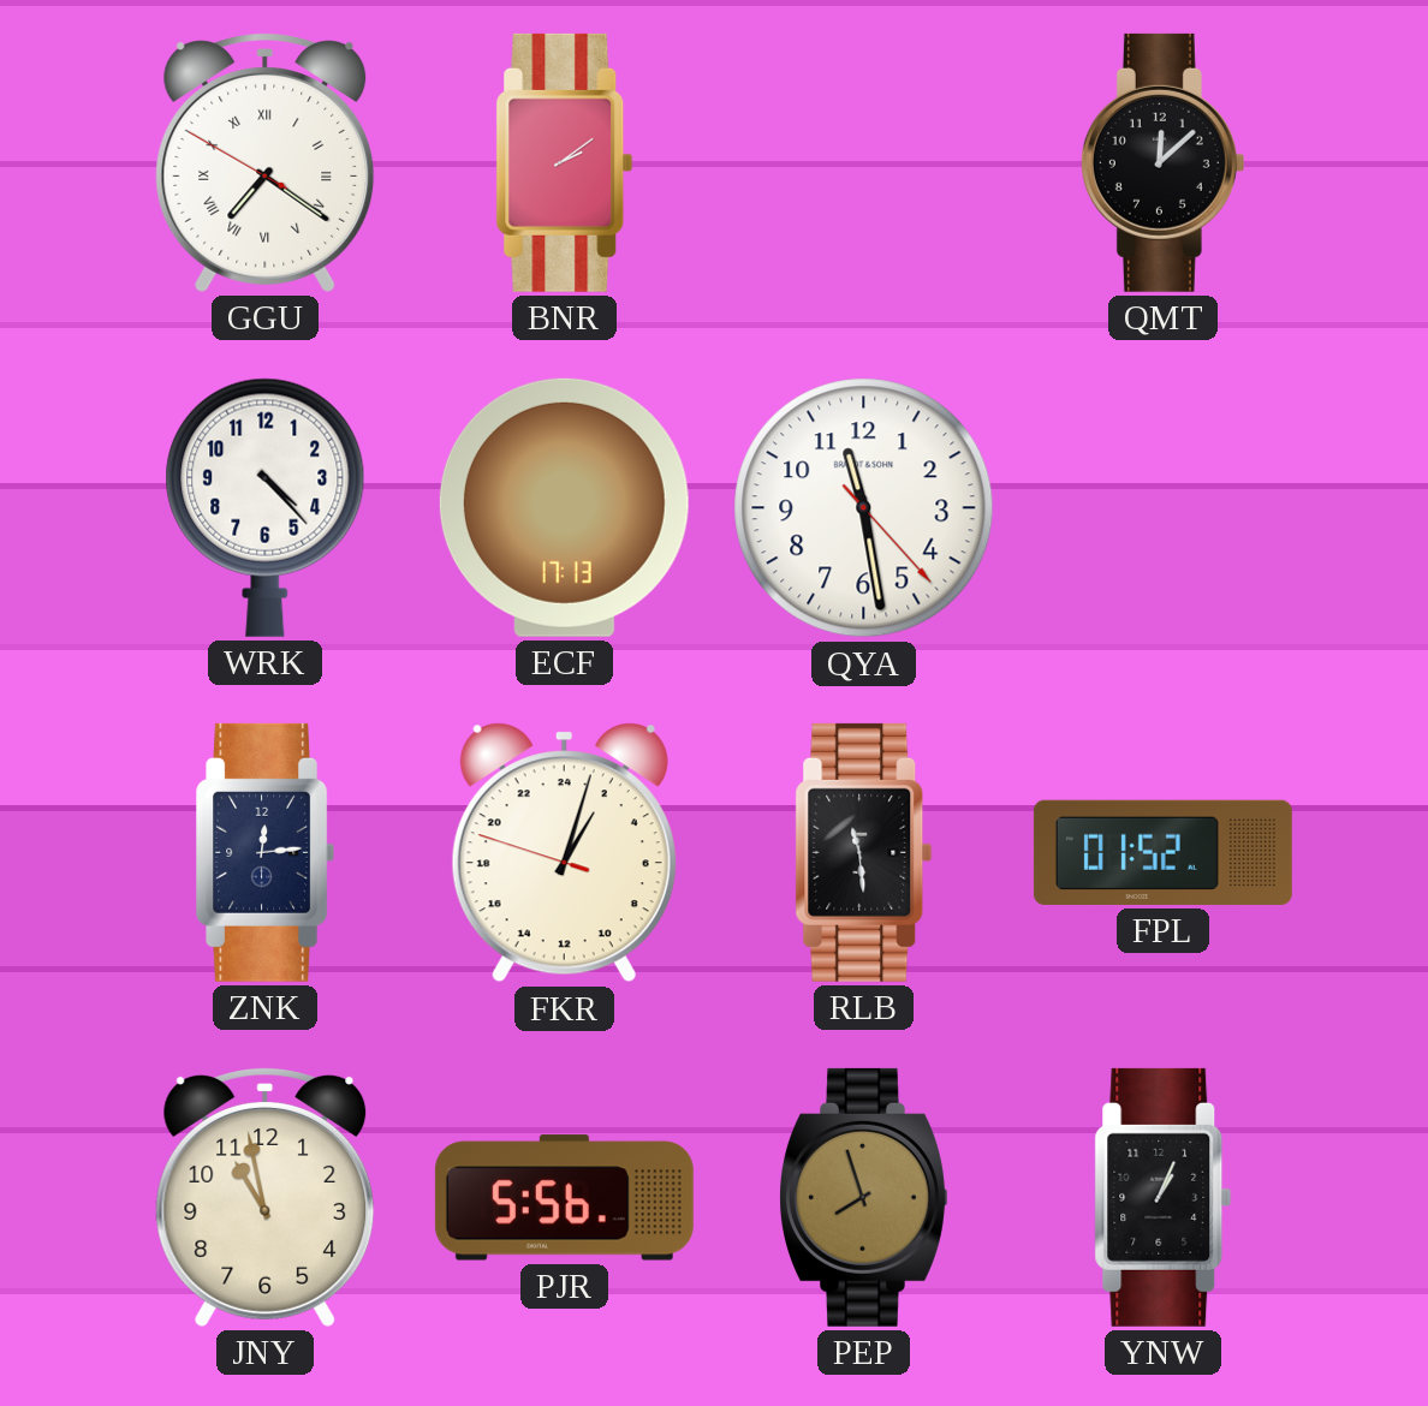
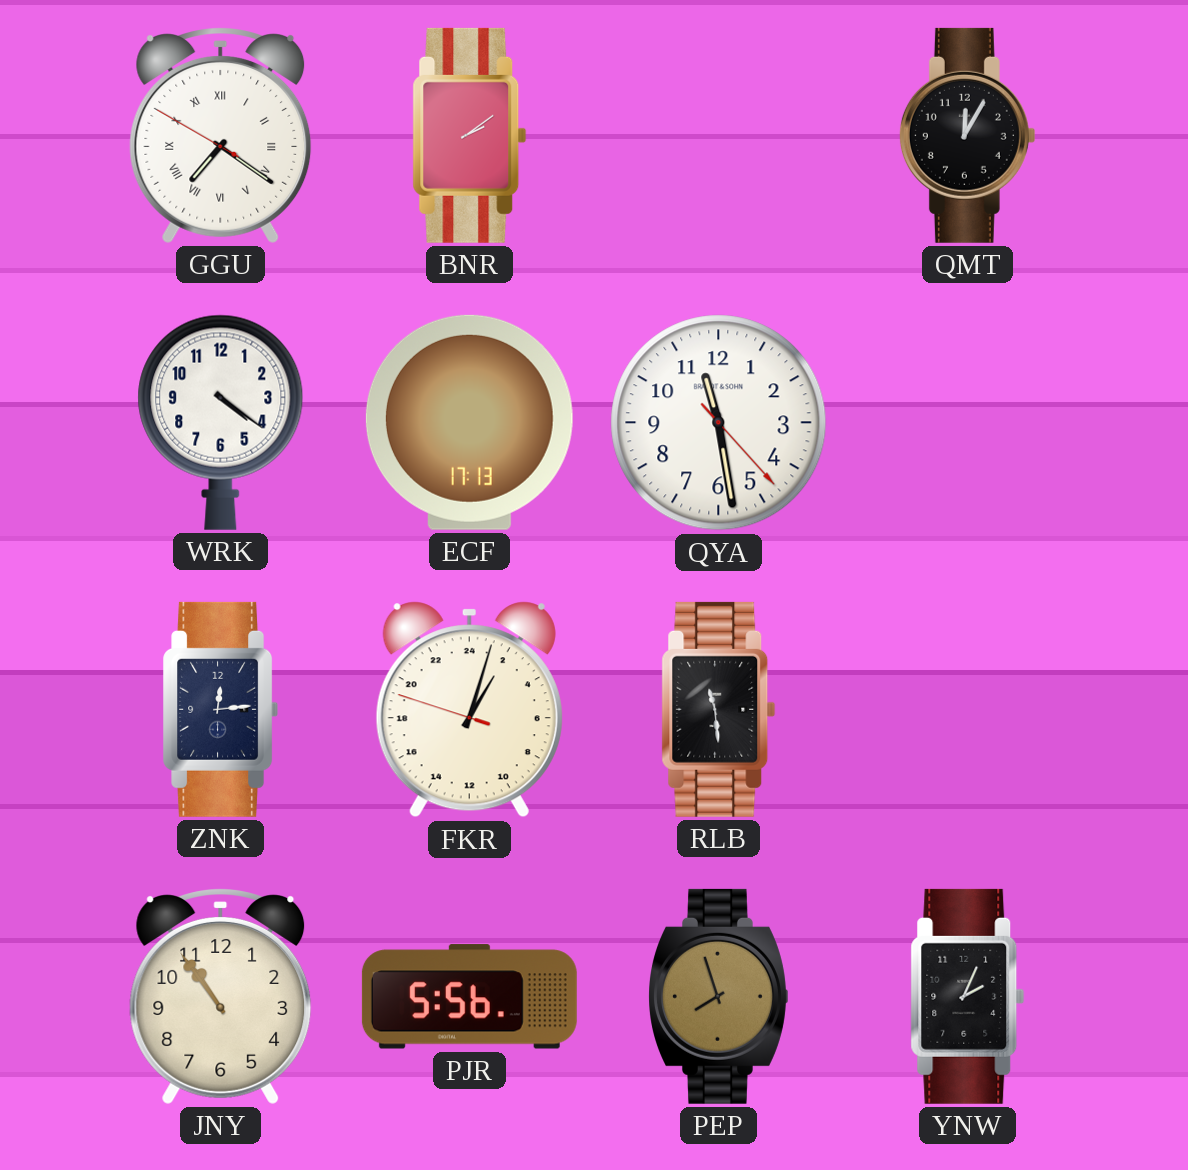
QMT: 12:08 -> 12:05 (967, 135)
WRK: 4:23 -> 4:21 (221, 422)
FPL: 01:52 -> none (1162, 852)
JNY: 10:58 -> 10:54 (221, 996)
YNW: 1:04 -> 2:04 (968, 996)
